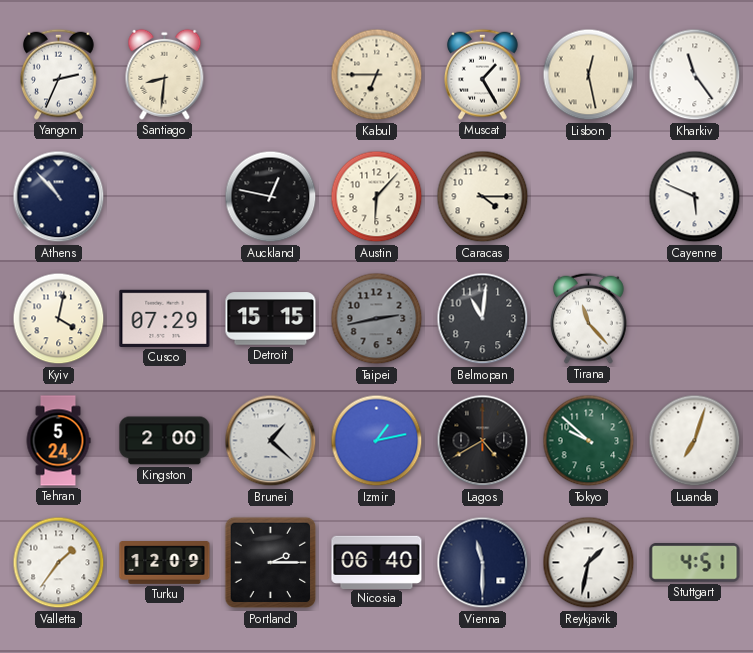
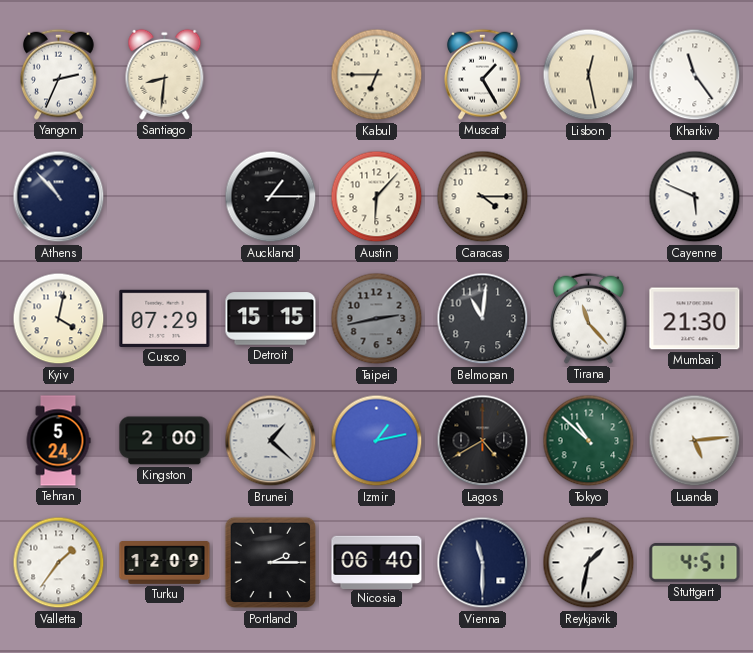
Auckland: 12:47 -> 1:15 (271, 197)
Mumbai: none -> 21:30 (695, 319)
Tokyo: 9:52 -> 10:52 (589, 441)
Luanda: 7:03 -> 5:14 (695, 441)
